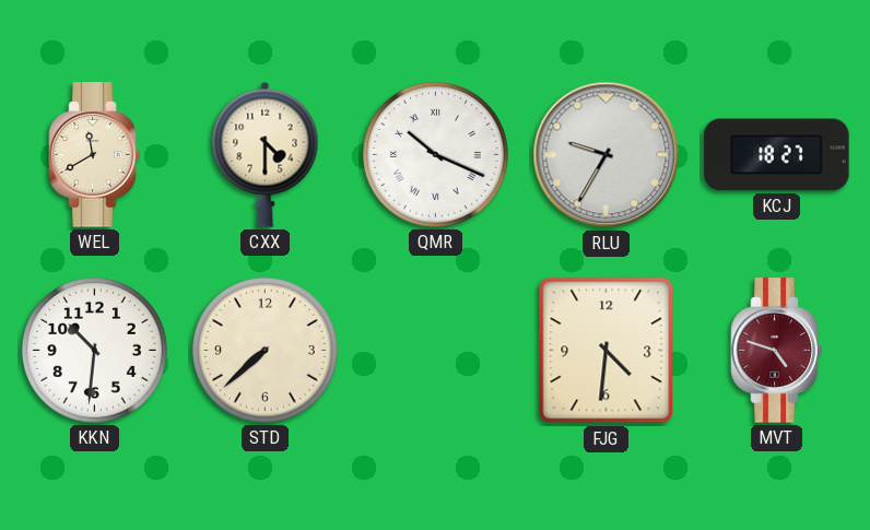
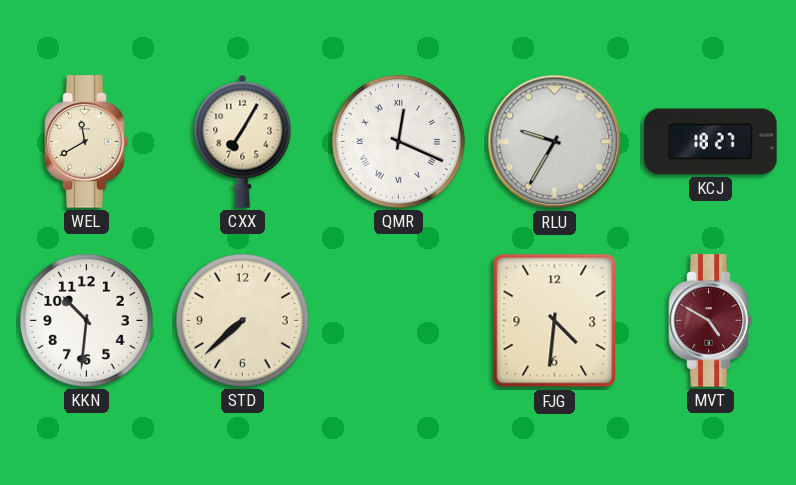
CXX: 4:30 -> 7:05 (243, 141)
QMR: 10:19 -> 12:19 (398, 141)
MVT: 4:48 -> 4:50 (711, 321)
